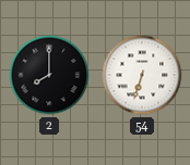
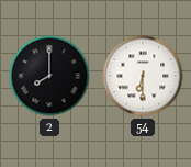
54: 6:33 -> 6:30 (143, 76)
